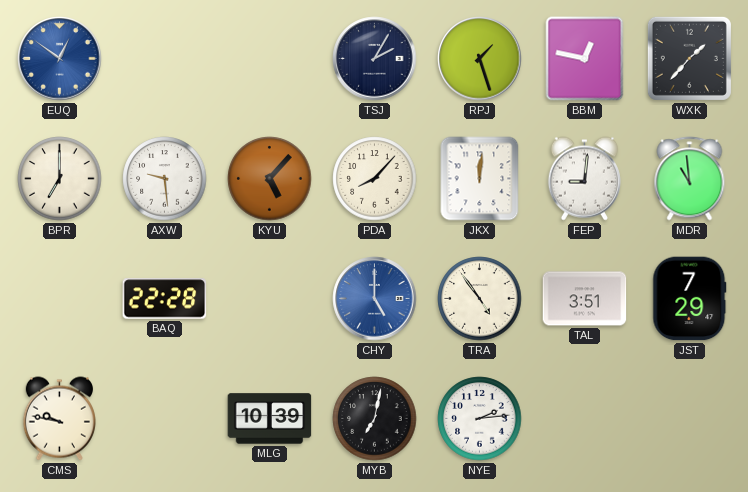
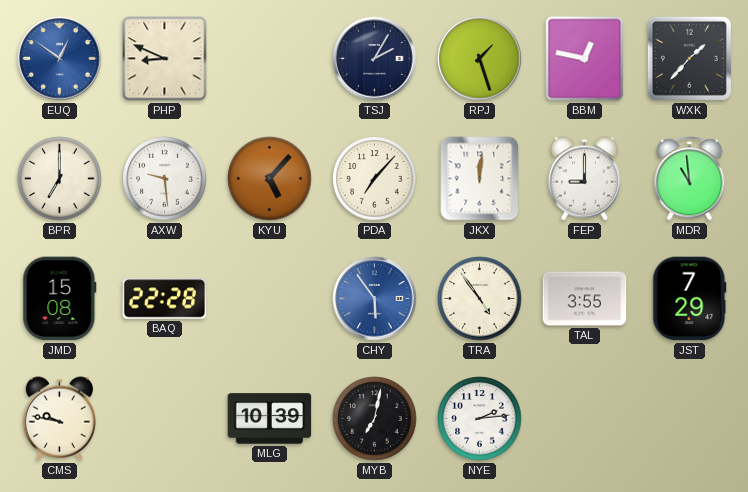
PHP: none -> 8:49 (165, 59)
PDA: 8:07 -> 7:07 (375, 179)
FEP: 9:01 -> 9:00 (584, 179)
JMD: none -> 15:08 (60, 299)
CHY: 5:00 -> 5:54 (375, 299)
TAL: 3:51 -> 3:55 (585, 299)
